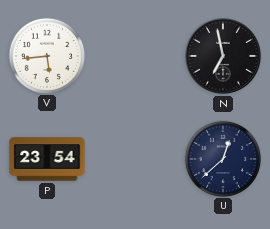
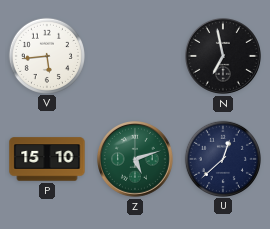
P: 23:54 -> 15:10 (47, 159)
Z: none -> 5:12 (136, 160)
